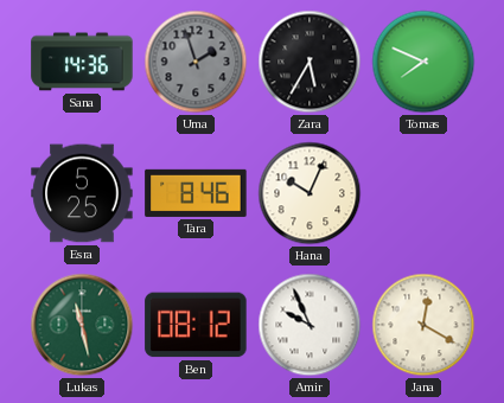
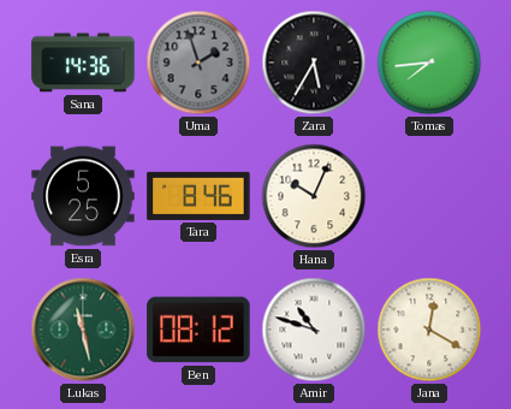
Tomas: 7:49 -> 7:44 (429, 63)
Amir: 9:56 -> 10:48 (314, 330)
